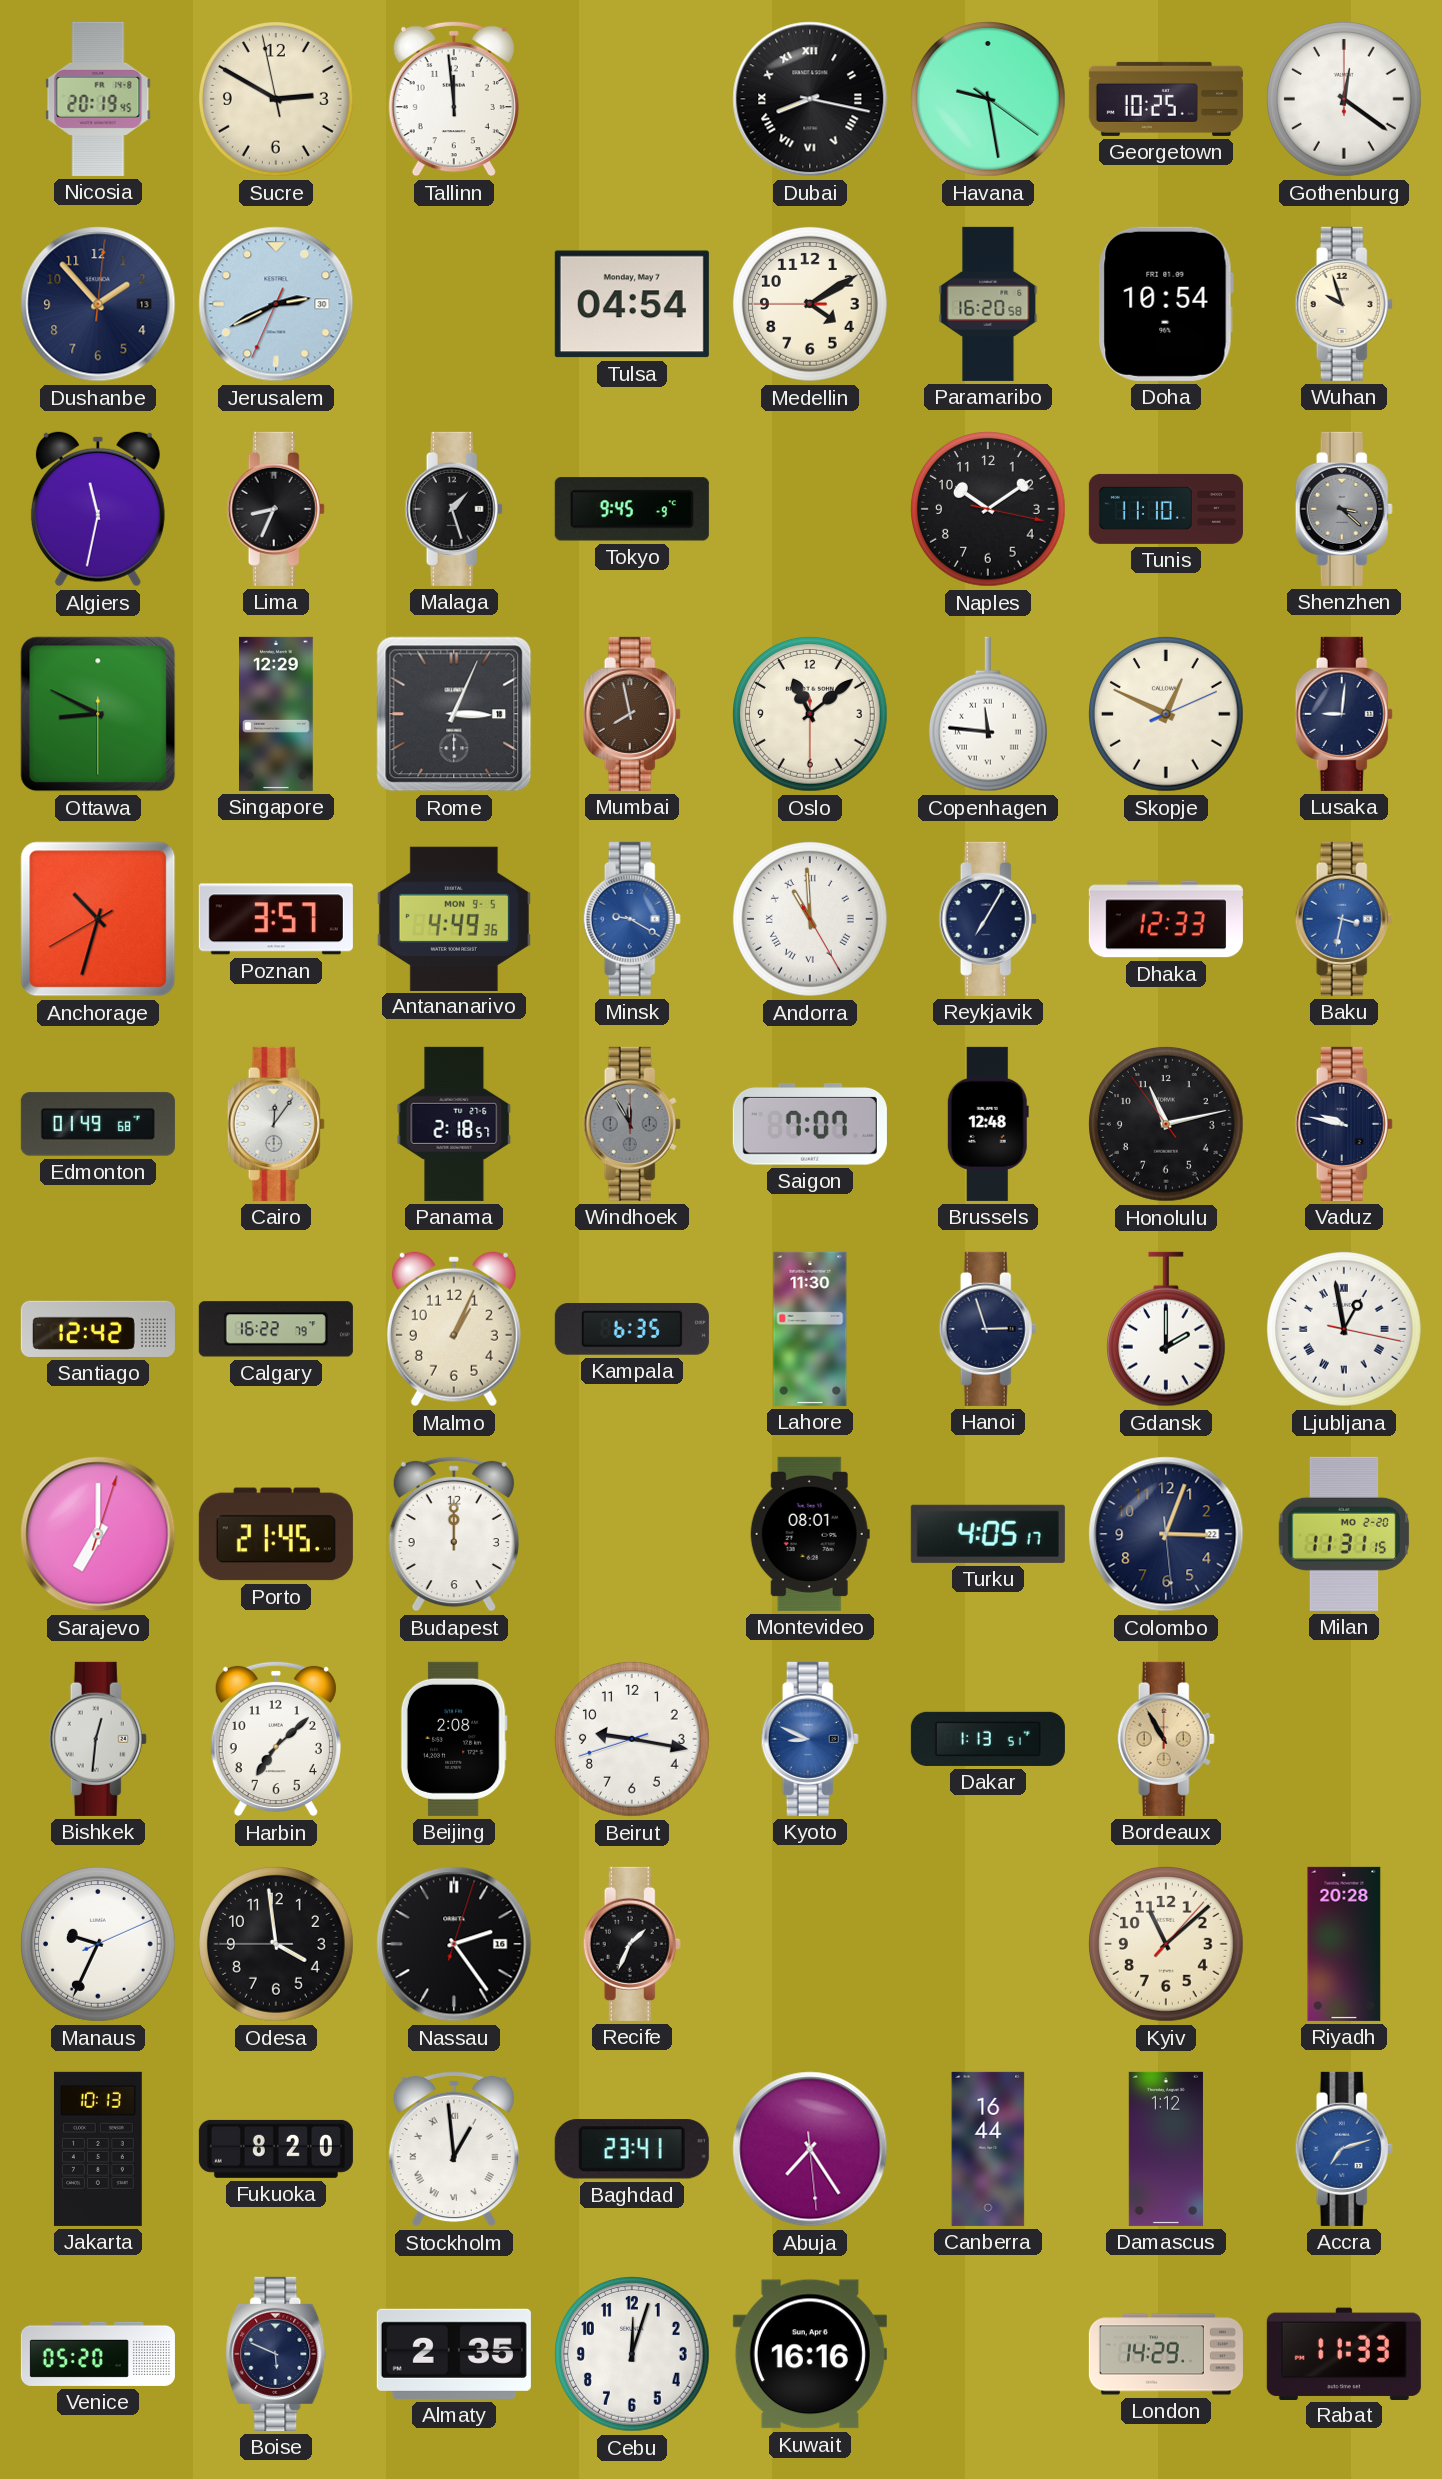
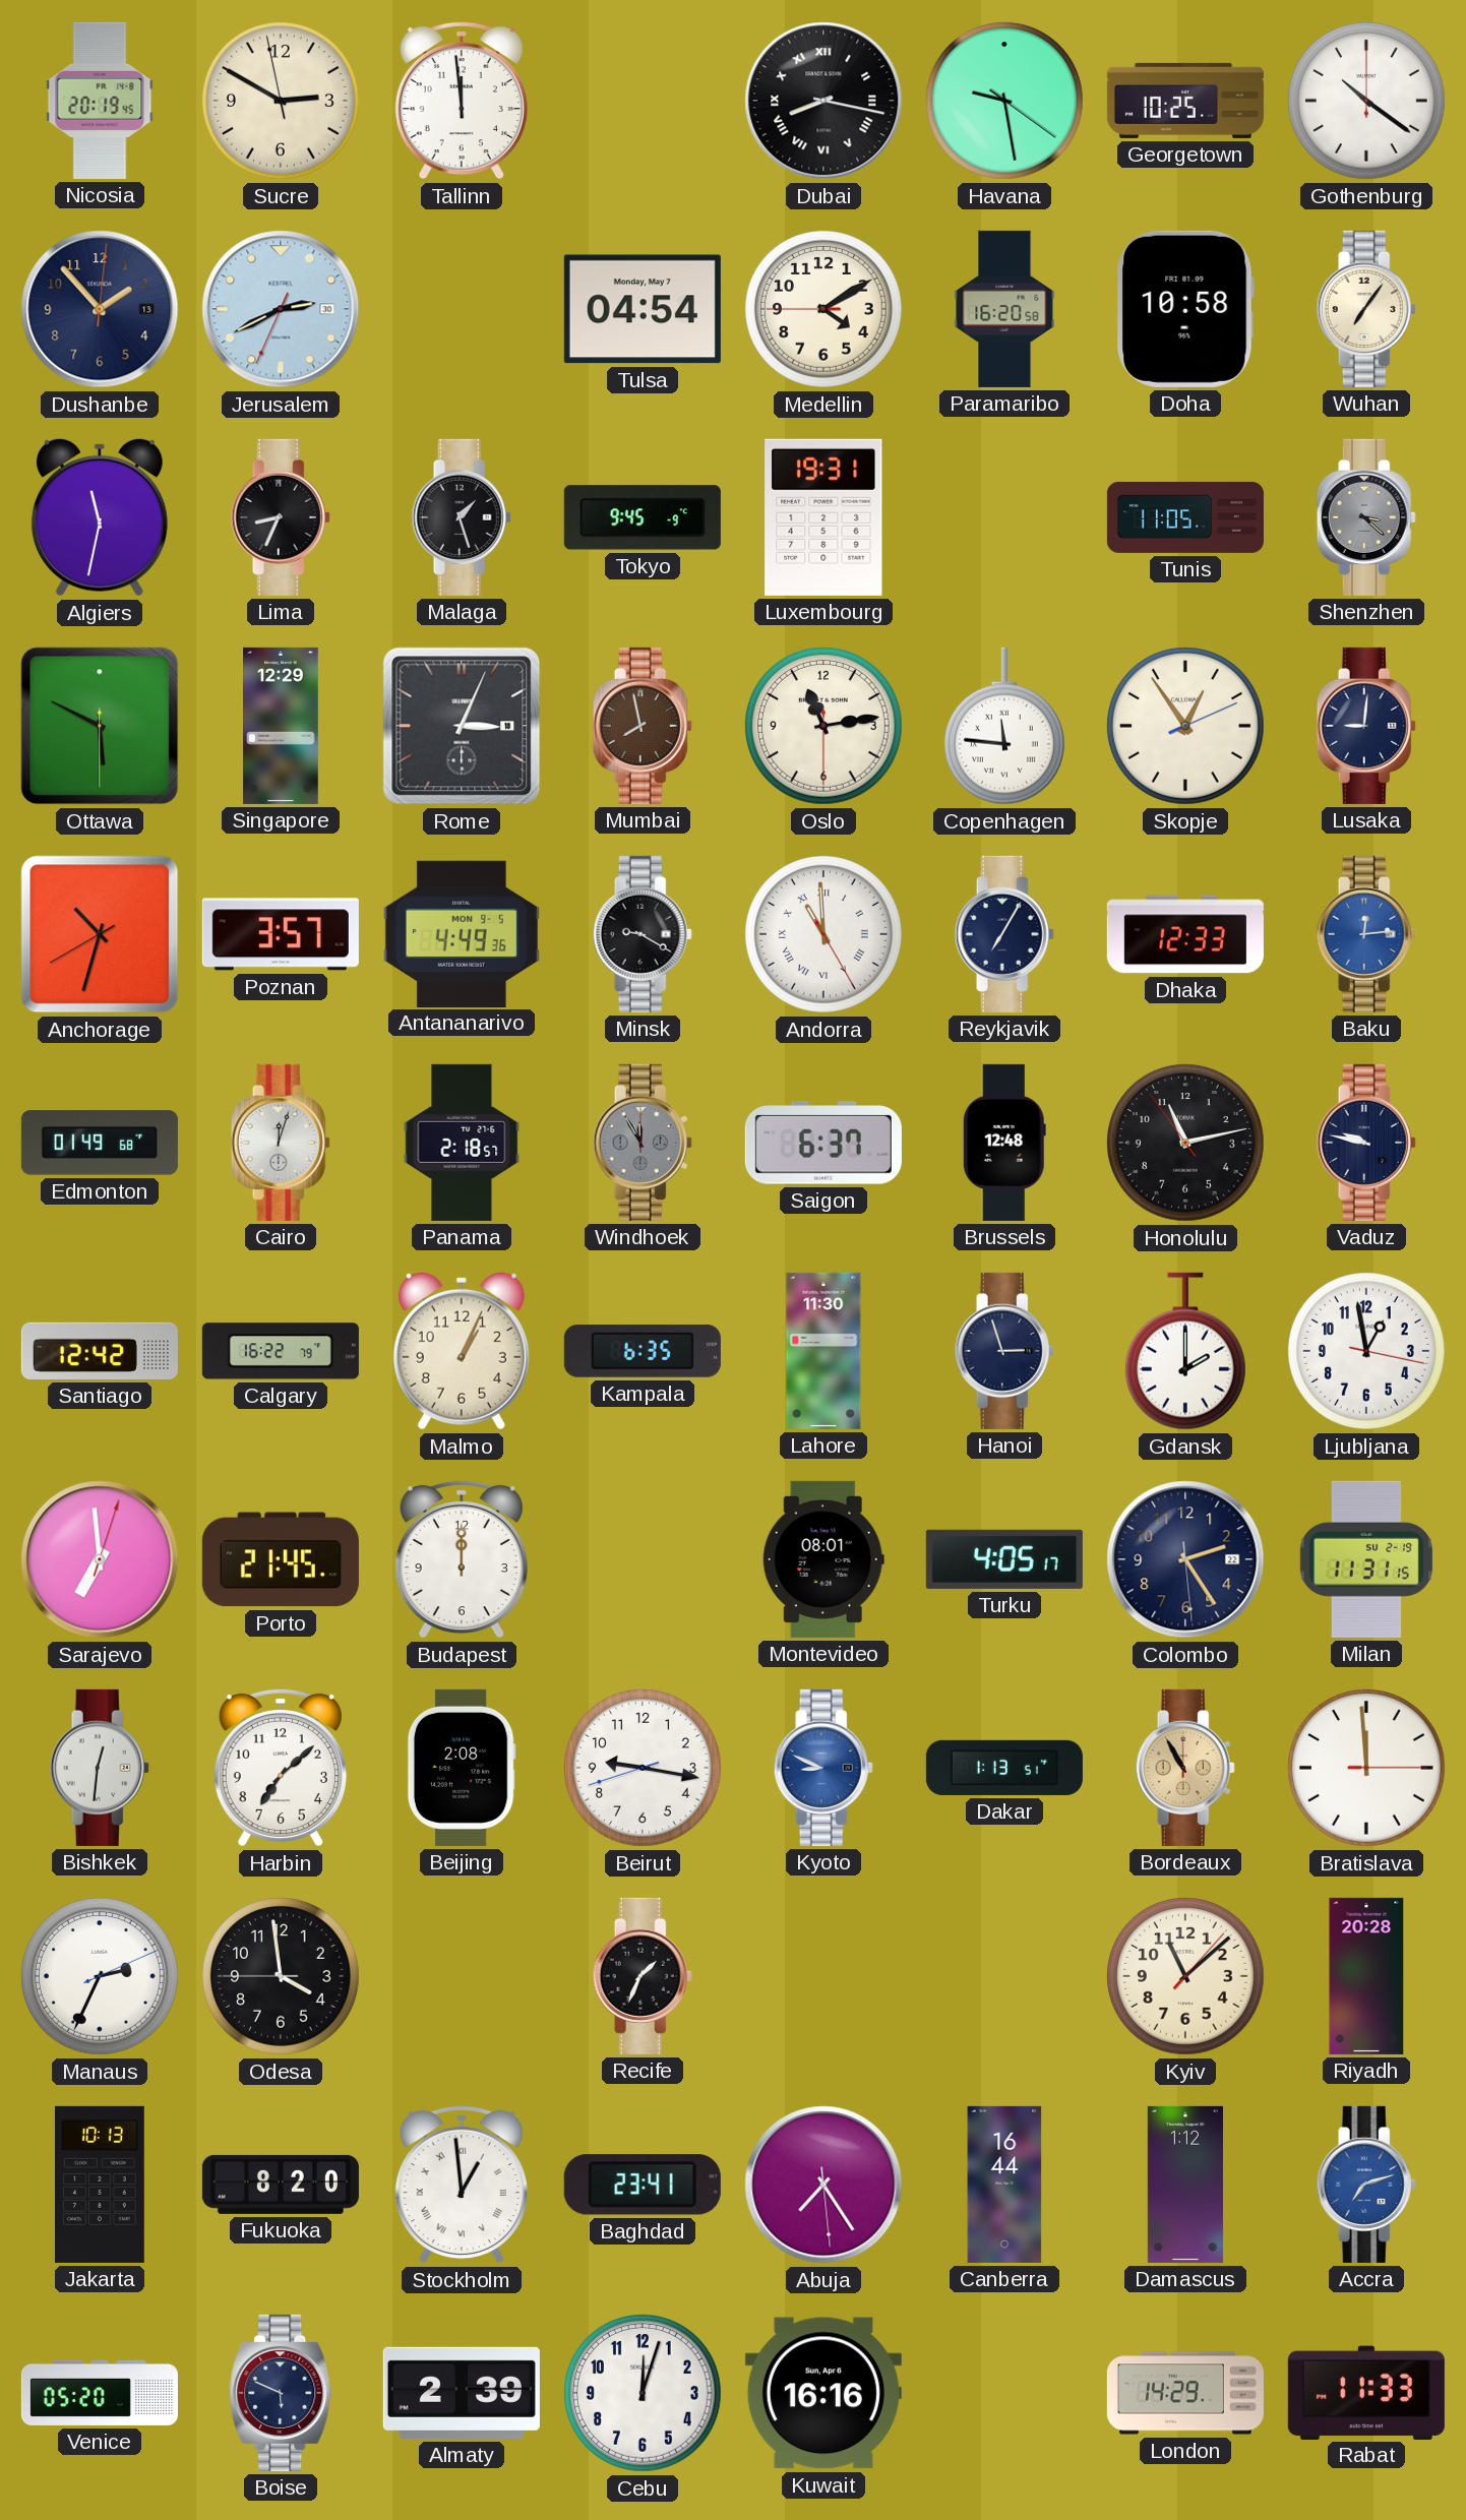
Gothenburg: 12:21 -> 10:21 (1367, 102)
Doha: 10:54 -> 10:58 (1185, 309)
Wuhan: 9:57 -> 7:06 (1366, 309)
Luxembourg: none -> 19:31 (823, 517)
Naples: 10:09 -> none (989, 510)
Tunis: 11:10 -> 11:05 (1185, 517)
Ottawa: 8:49 -> 5:49 (100, 726)
Oslo: 11:08 -> 11:13 (824, 727)
Skopje: 12:49 -> 12:54 (1186, 727)
Minsk dial: blue -> black (643, 934)
Baku: 3:32 -> 12:14 (1366, 934)
Cairo: 12:06 -> 12:03 (281, 1143)
Saigon: 7:07 -> 6:37 (823, 1143)
Ljubljana numerals: Roman -> Arabic (1367, 1352)
Sarajevo: 7:00 -> 6:59 (100, 1559)
Colombo: 3:03 -> 2:24 (1185, 1559)
Milan date: MO 2-20 -> SU 2-19 (1366, 1559)
Bratislava: none -> 11:59 (1367, 1769)
Manaus: 9:34 -> 2:34 (101, 1977)
Nassau: 2:24 -> none (454, 1944)
Almaty: 2:35 -> 2:39 (462, 2393)
